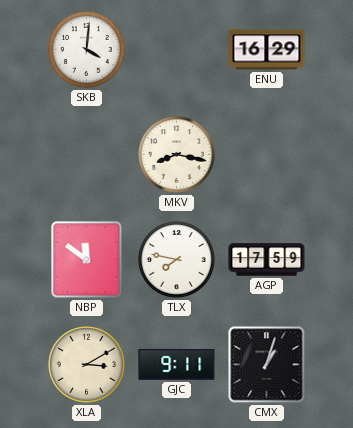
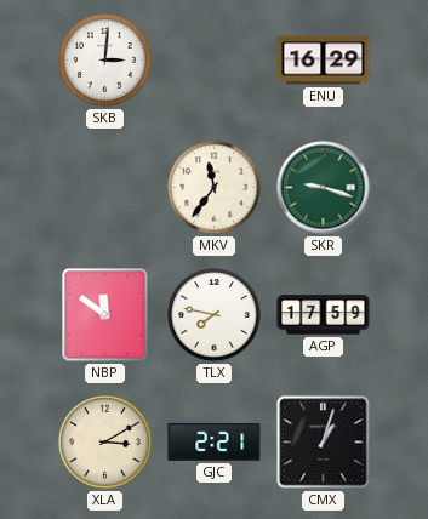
SKB: 4:01 -> 3:01 (105, 61)
MKV: 8:17 -> 11:36 (215, 188)
SKR: none -> 9:18 (324, 188)
GJC: 9:11 -> 2:21 (215, 441)
